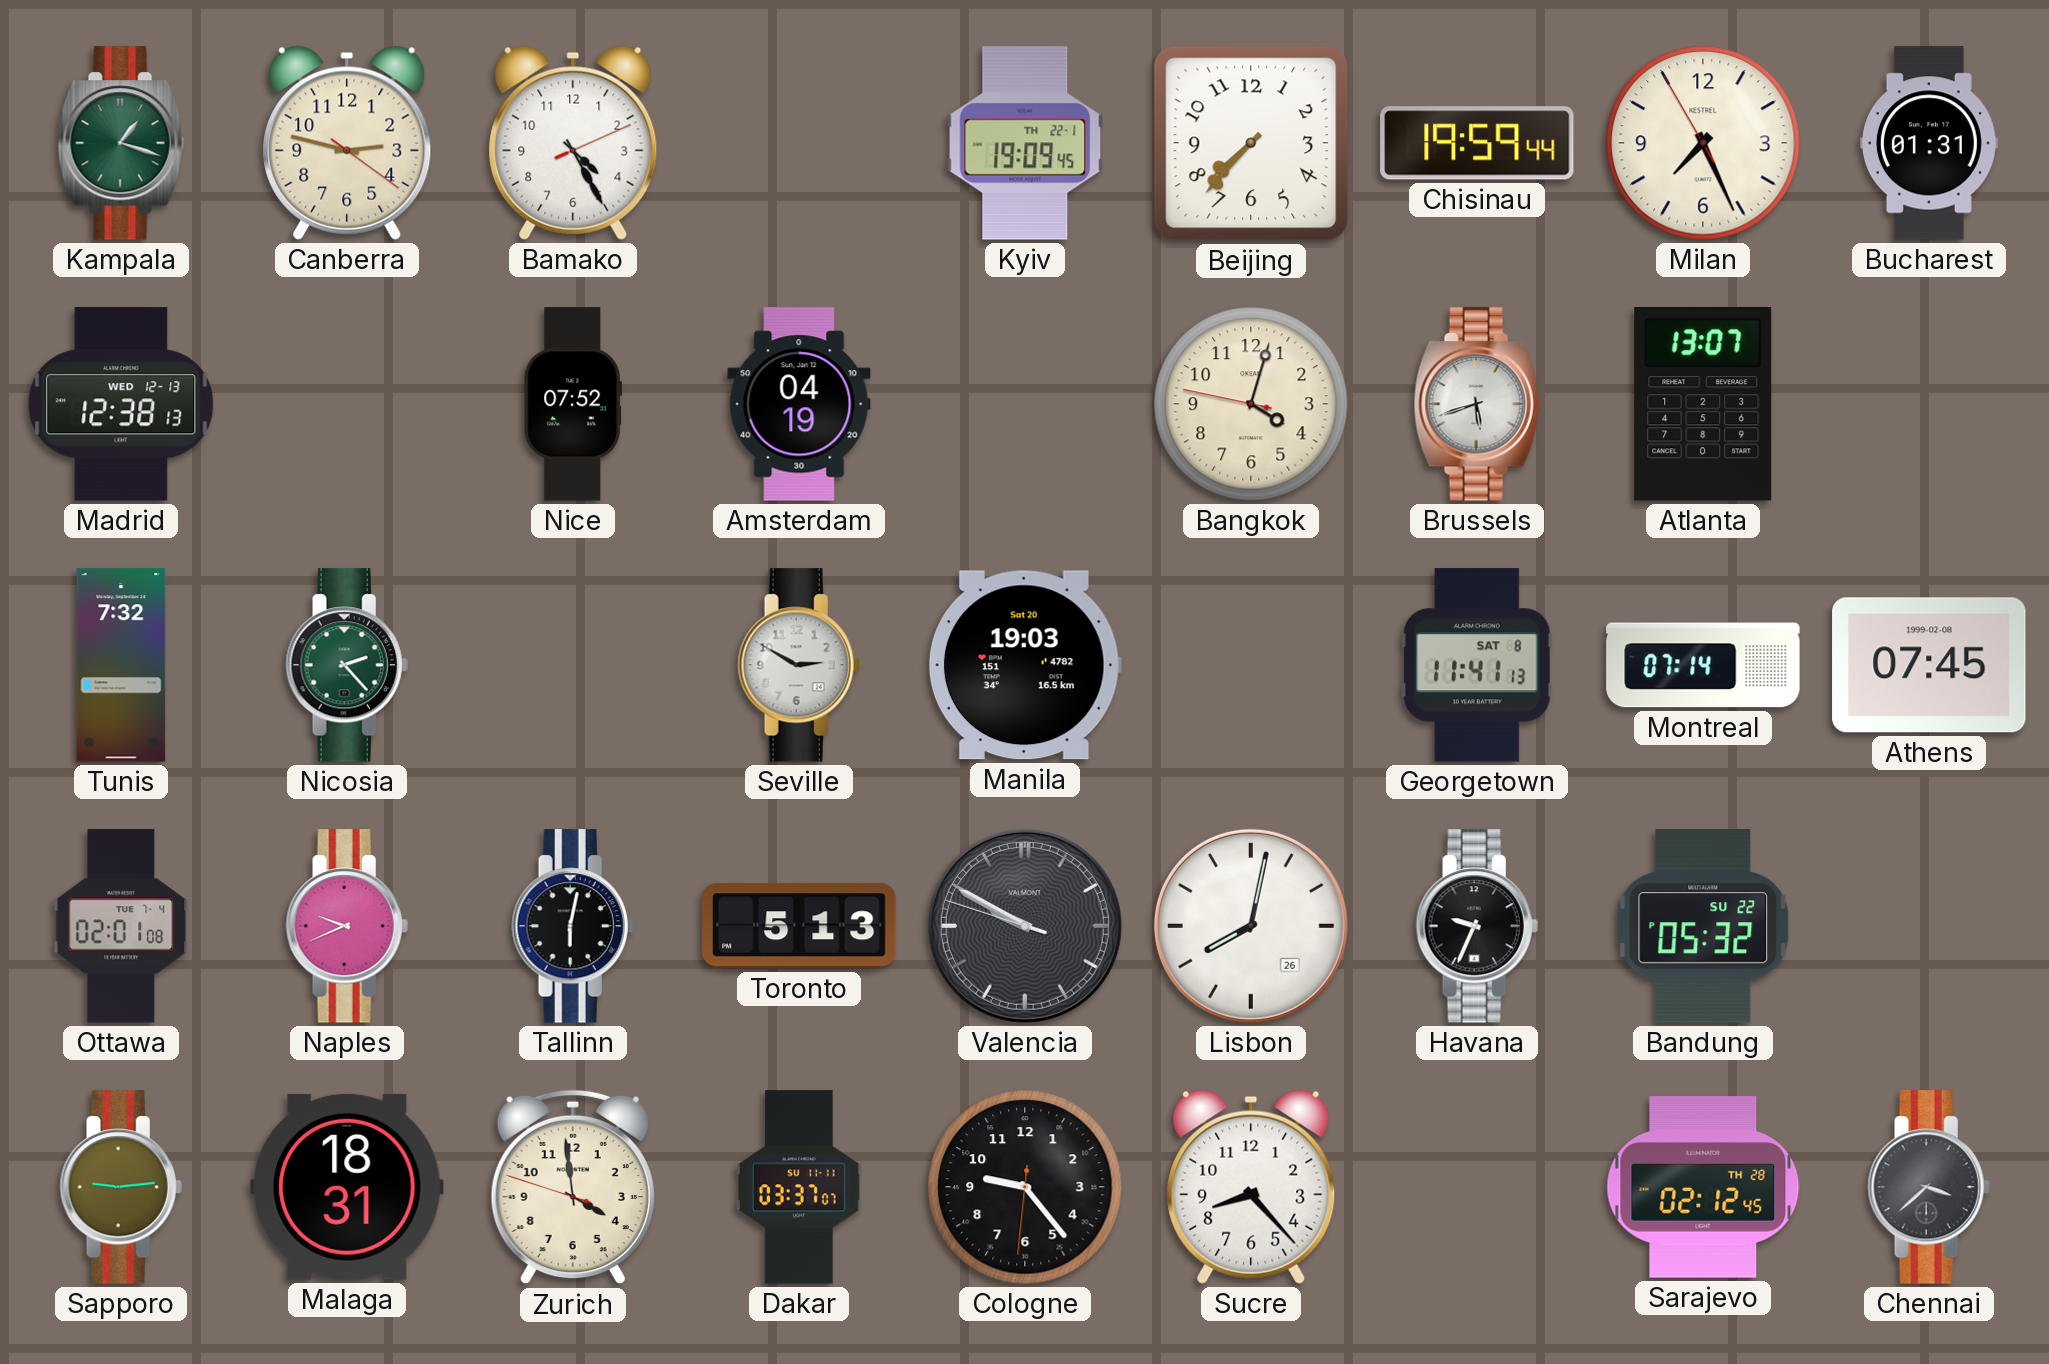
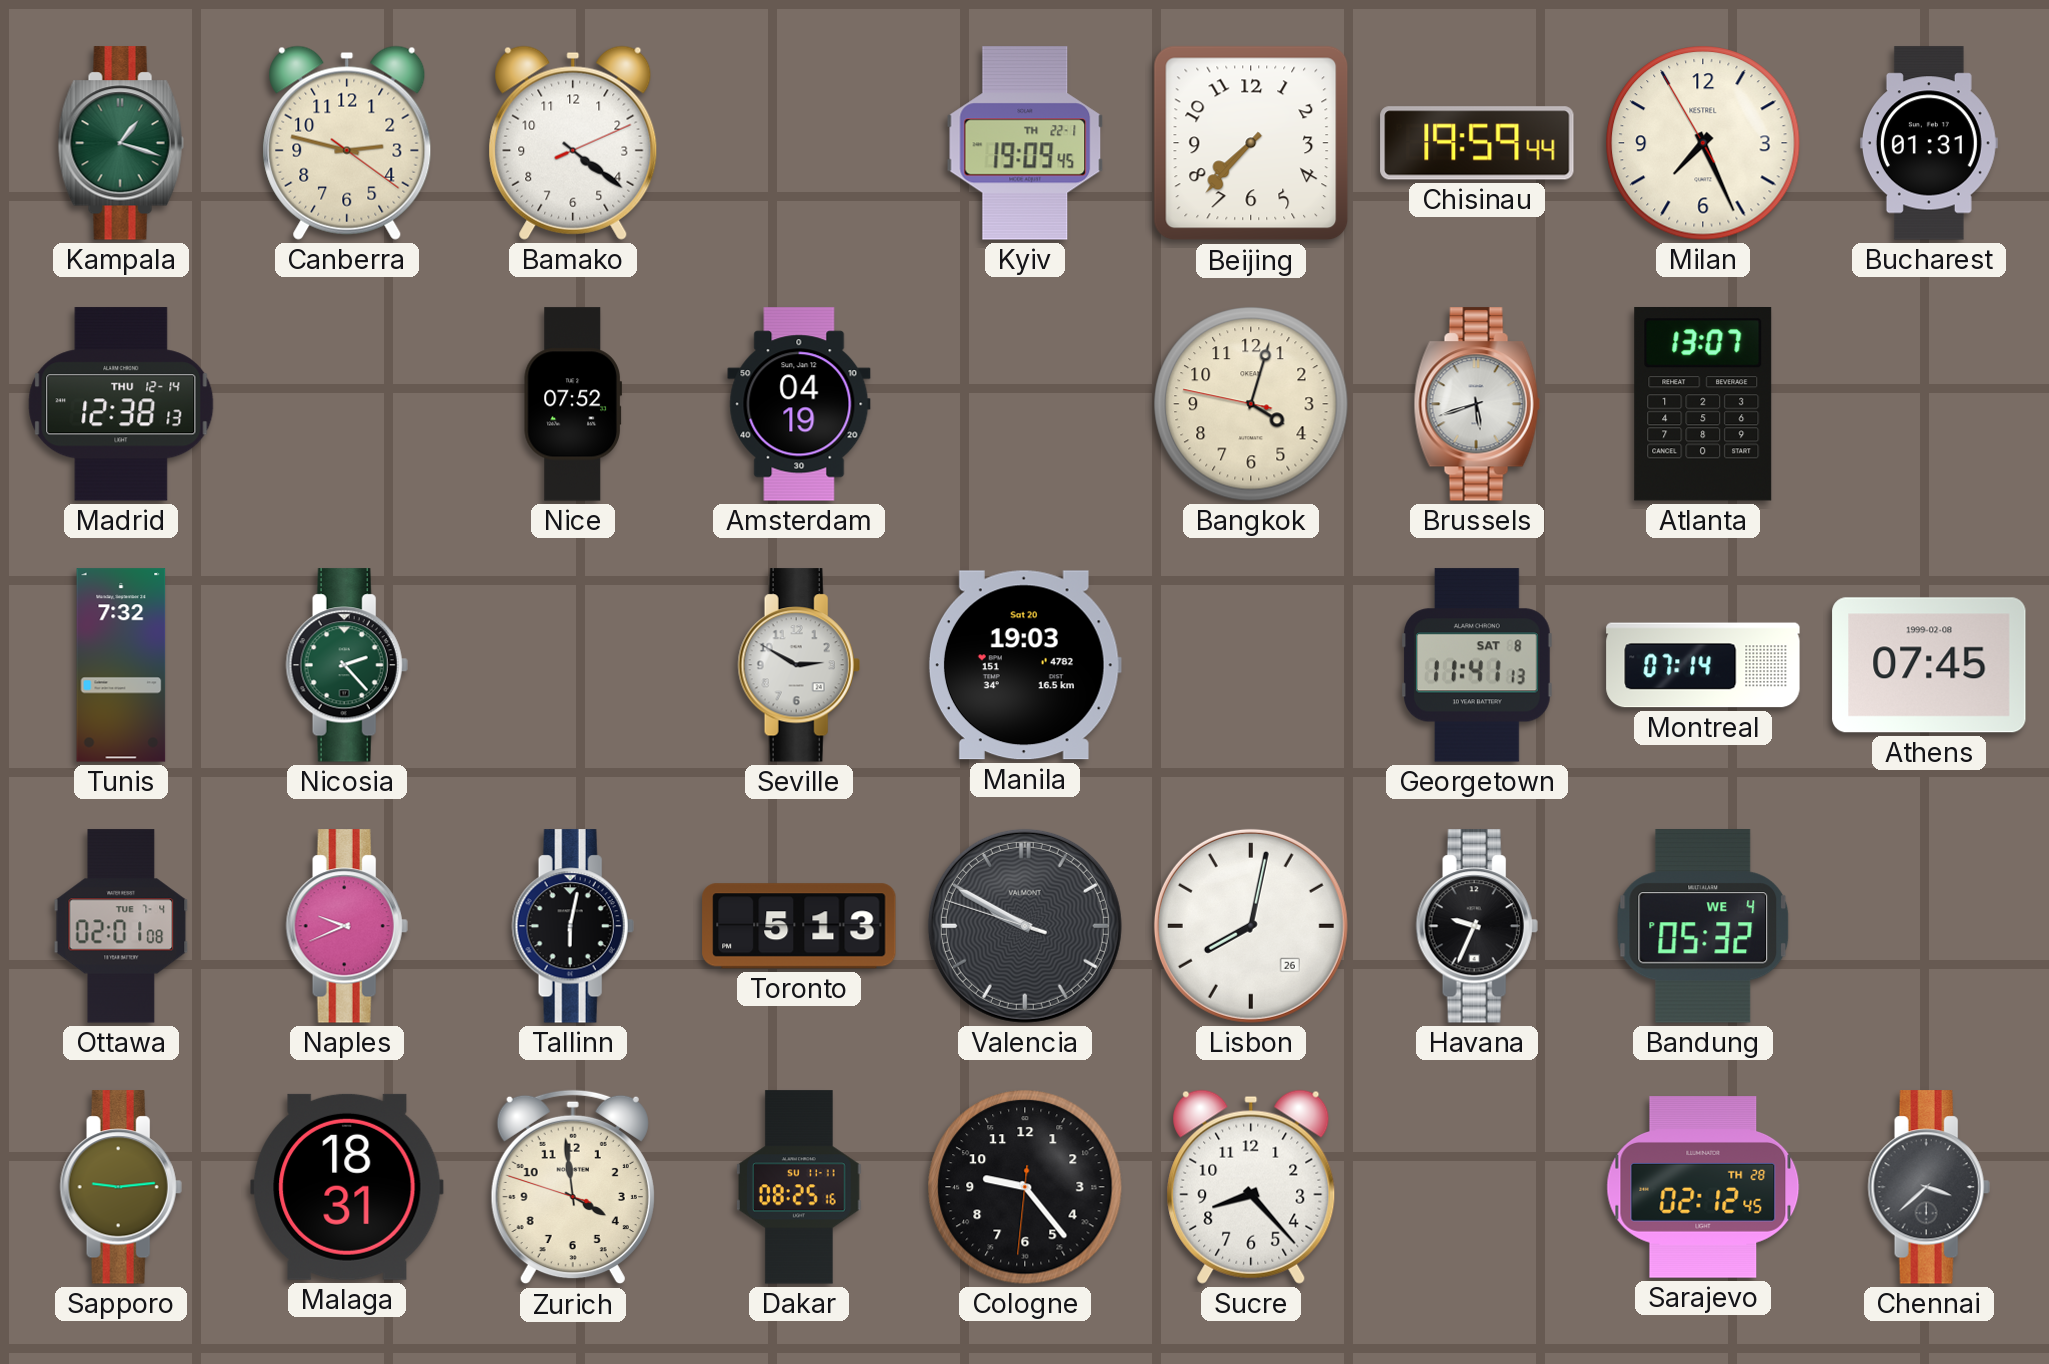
Bamako: 4:25 -> 4:21 (573, 143)
Madrid date: WED 12-13 -> THU 12-14 (121, 404)
Bandung date: SU 22 -> WE 4 (1703, 927)
Dakar: 03:37 -> 08:25 (799, 1187)
